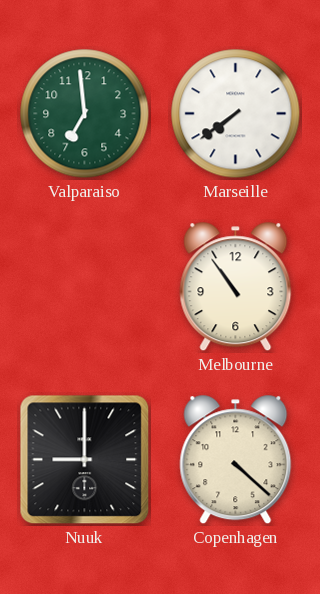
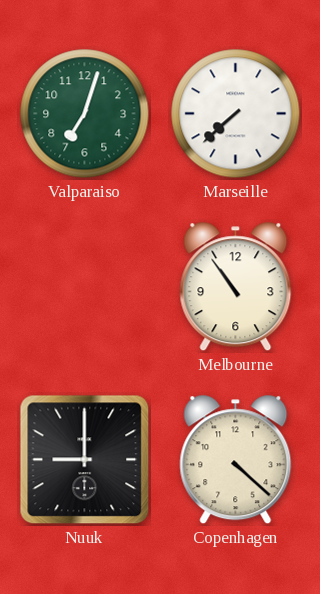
Valparaiso: 6:59 -> 7:03 (85, 114)
Marseille: 7:39 -> 7:38 (236, 114)
